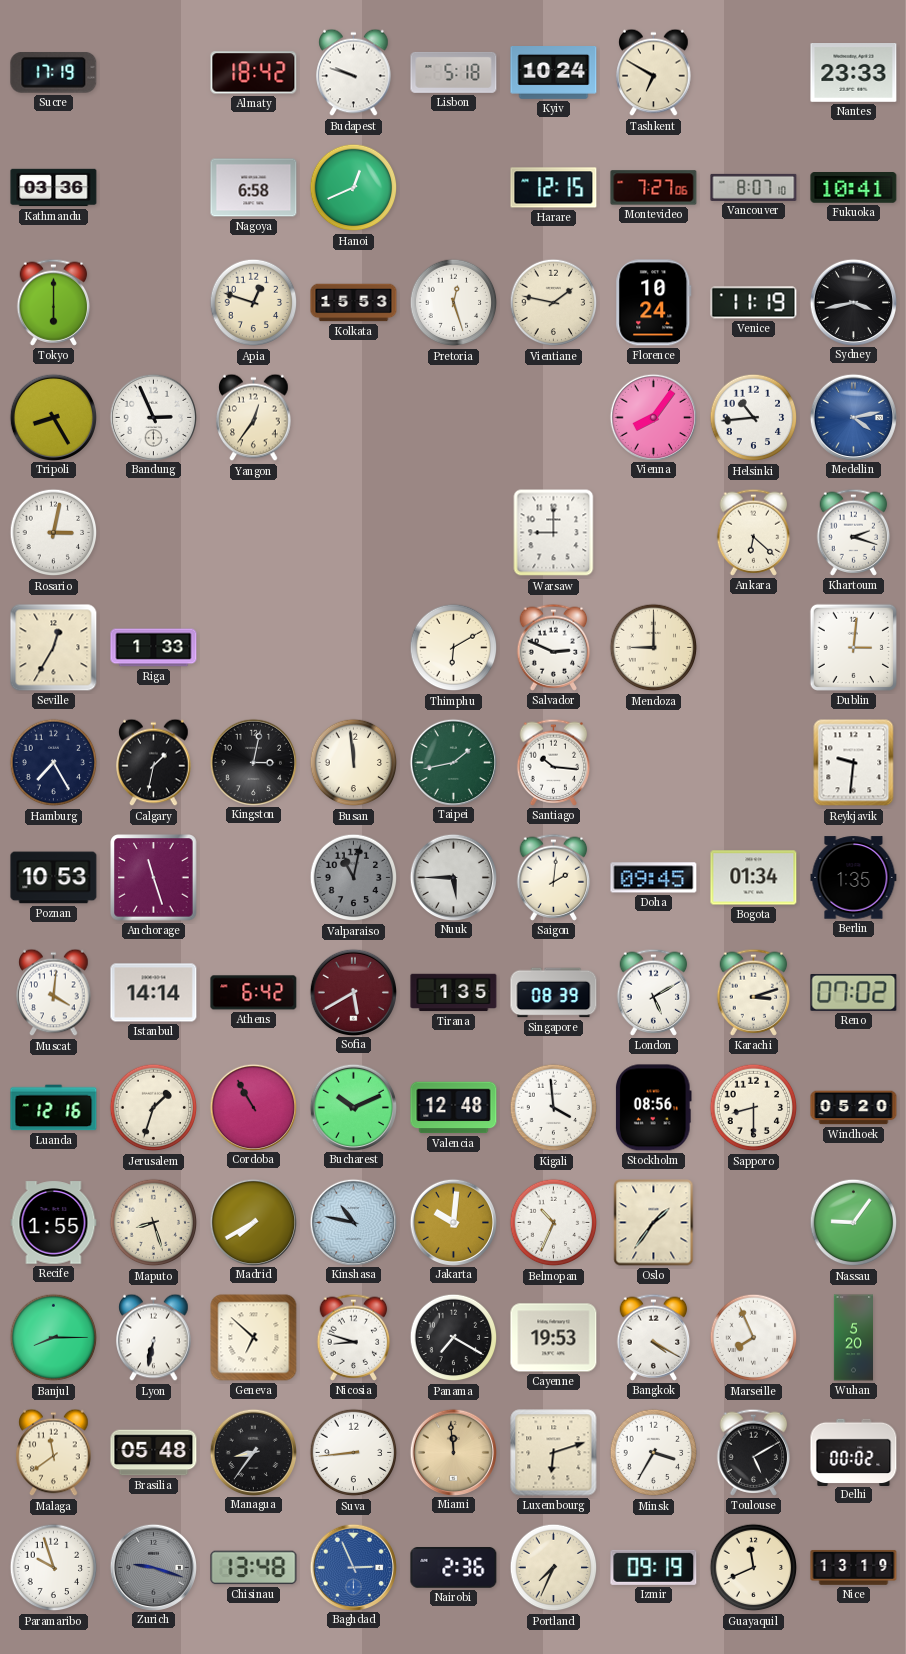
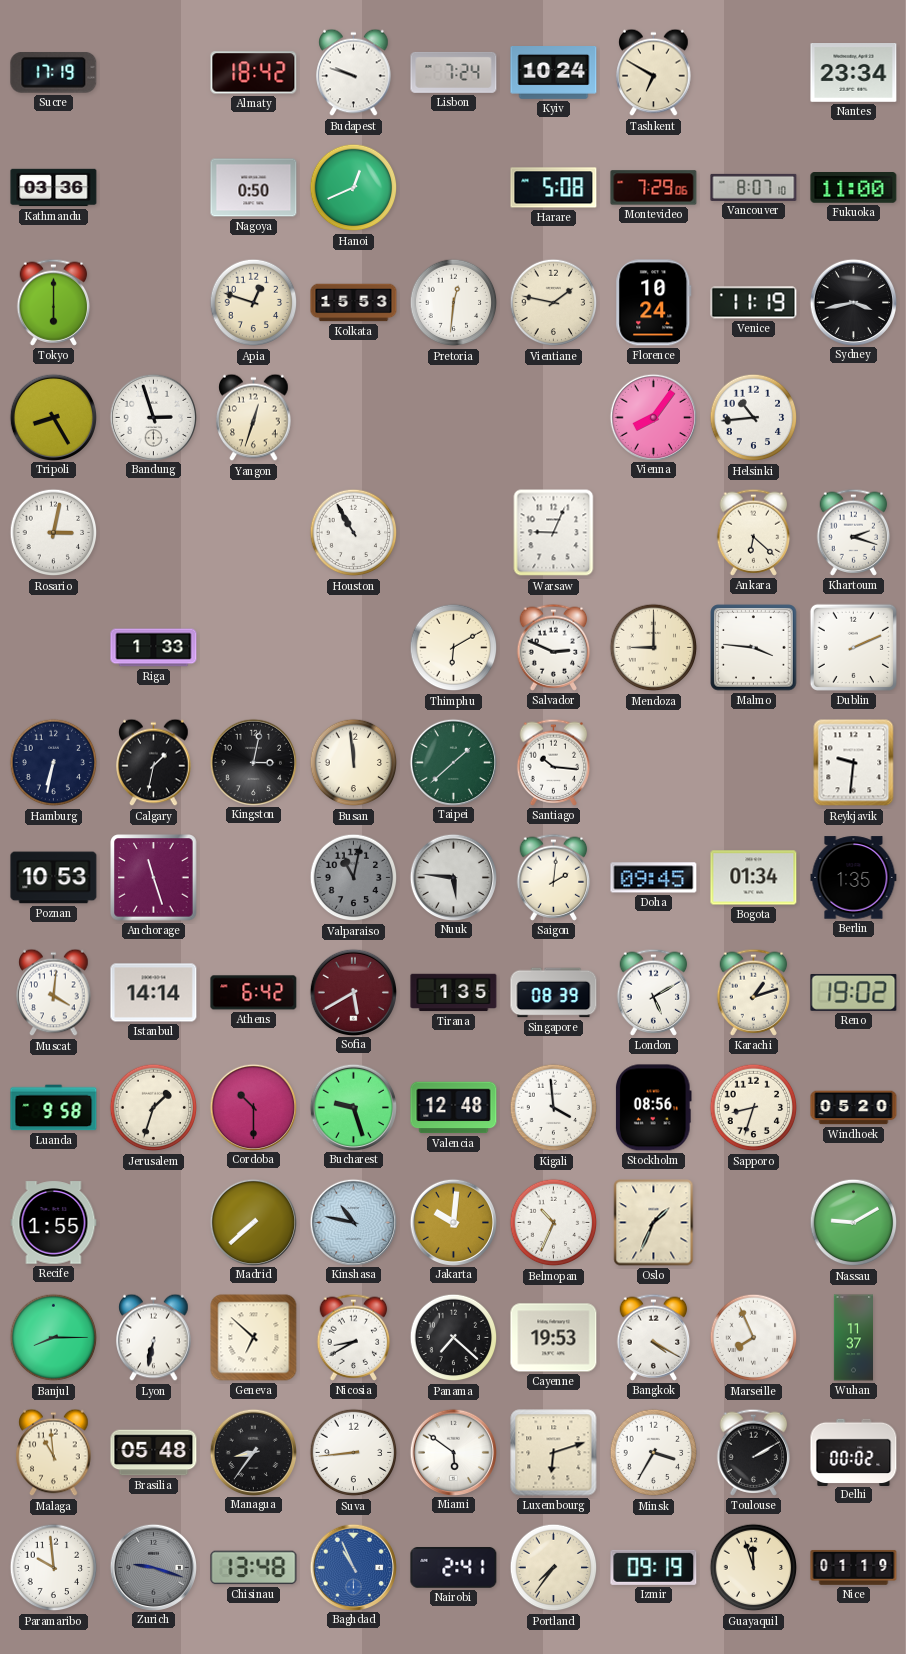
Lisbon: 5:18 -> 7:24 (454, 72)
Nantes: 23:33 -> 23:34 (854, 73)
Nagoya: 6:58 -> 0:50 (254, 188)
Harare: 12:15 -> 5:08 (554, 188)
Montevideo: 7:27 -> 7:29 (654, 188)
Fukuoka: 10:41 -> 11:00 (854, 188)
Pretoria: 12:27 -> 12:31 (454, 303)
Bandung: 2:56 -> 2:57 (153, 417)
Yangon: 12:36 -> 12:33 (254, 418)
Medellin: 4:13 -> none (853, 417)
Houston: none -> 10:55 (354, 533)
Warsaw: 9:00 -> 9:04 (554, 533)
Seville: 12:35 -> none (54, 648)
Malmo: none -> 3:46 (754, 648)
Dublin: 3:01 -> 2:11 (853, 647)
Hamburg: 7:25 -> 6:32 (54, 763)
Taipei: 1:43 -> 1:38 (453, 762)
Nuuk: 5:45 -> 5:46 (453, 877)
Karachi: 3:12 -> 1:12 (754, 992)
Reno: 07:02 -> 19:02 (854, 992)
Luanda: 12:16 -> 9:58 (54, 1108)
Cordoba: 10:55 -> 10:30 (253, 1107)
Bucharest: 10:11 -> 9:27 (353, 1107)
Sapporo: 8:30 -> 8:33 (754, 1108)
Maputo: 8:27 -> none (154, 1223)
Madrid: 7:40 -> 7:38 (253, 1222)
Oslo: 1:36 -> 1:34 (654, 1223)
Nassau: 9:06 -> 9:10 (854, 1223)
Nicosia: 8:48 -> 8:40 (354, 1337)
Panama: 7:20 -> 7:22 (454, 1338)
Wuhan: 5:20 -> 11:37 (853, 1338)
Malaga: 11:39 -> 10:59 (54, 1453)
Miami: 11:59 -> 5:51 (453, 1452)
Miami dial: champagne -> white (453, 1452)
Toulouse: 5:10 -> 2:10 (754, 1452)
Paramaribo: 9:57 -> 9:59 (54, 1568)
Baghdad: 2:56 -> 10:56 (353, 1567)
Nairobi: 2:36 -> 2:41 (454, 1568)
Portland: 7:34 -> 7:36 (554, 1568)
Guayaquil: 11:41 -> 11:57 (754, 1568)
Nice: 13:19 -> 01:19 (854, 1568)
